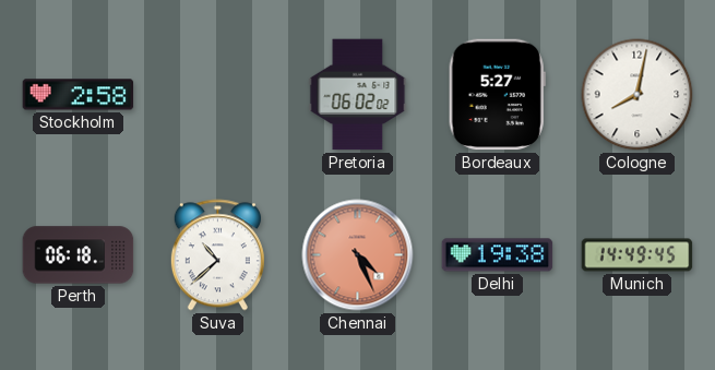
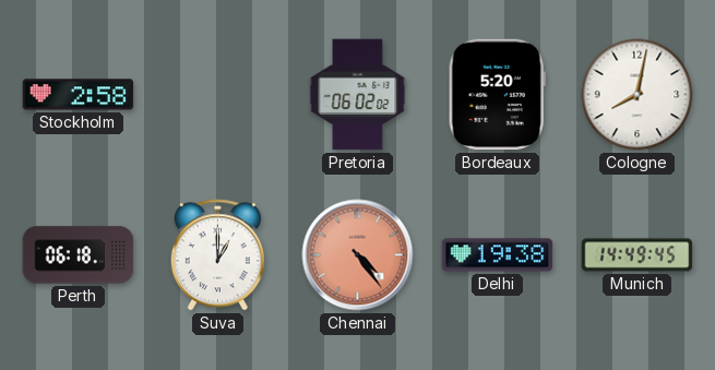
Bordeaux: 5:27 -> 5:20 (497, 95)
Suva: 10:38 -> 1:00 (217, 255)
Chennai: 4:26 -> 4:24 (358, 255)
